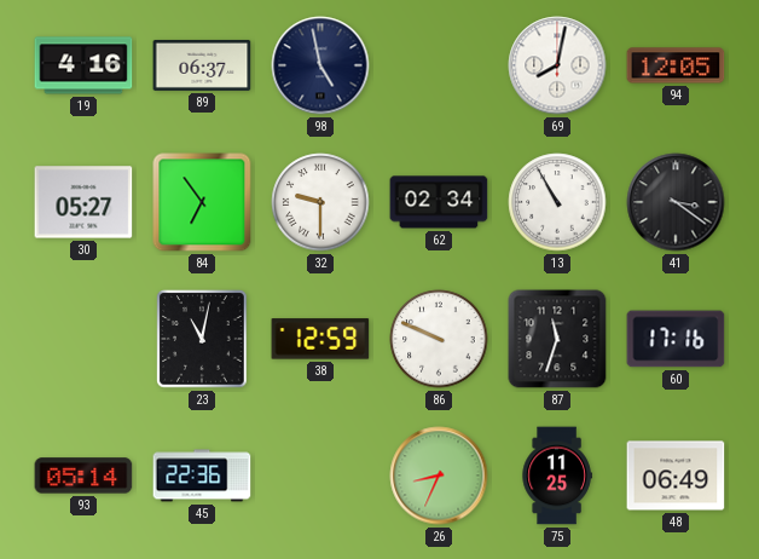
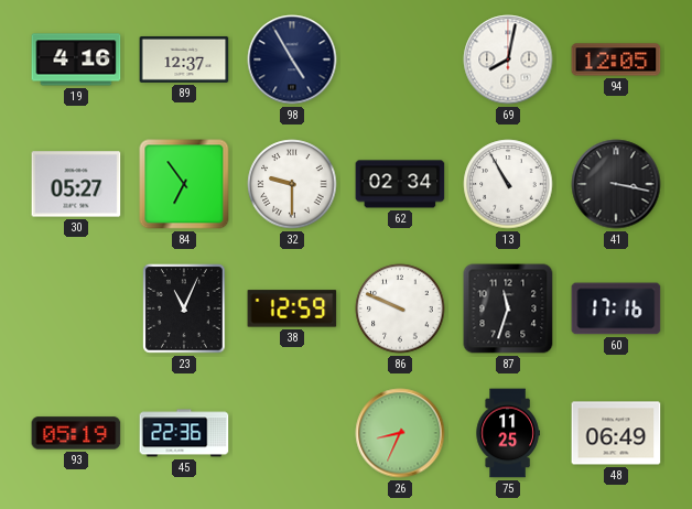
89: 06:37 -> 12:37 (184, 59)
98: 4:58 -> 4:55 (292, 59)
41: 3:21 -> 3:17 (616, 184)
23: 11:02 -> 11:04 (184, 308)
93: 05:14 -> 05:19 (76, 433)
